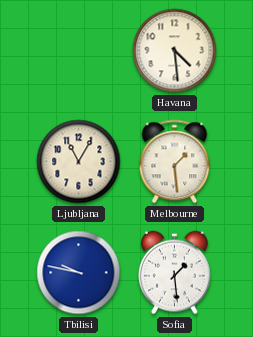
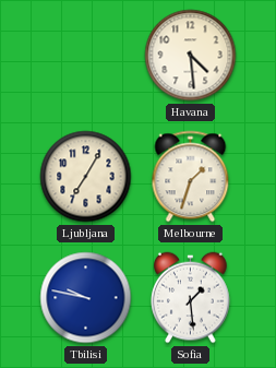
Ljubljana: 11:05 -> 7:05 (86, 177)
Melbourne: 1:29 -> 1:33 (191, 177)
